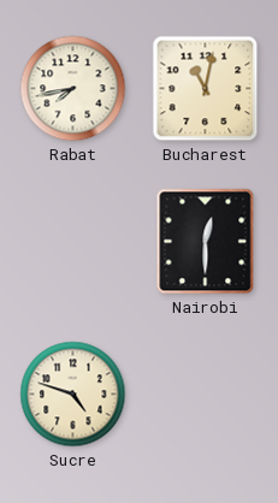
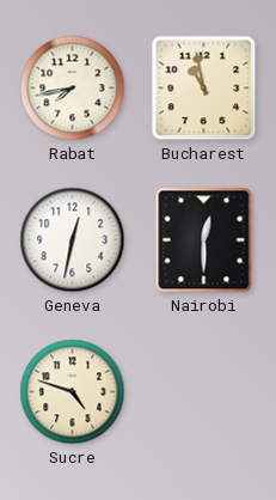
Bucharest: 11:02 -> 10:58 (204, 89)
Geneva: none -> 12:32 (73, 240)
